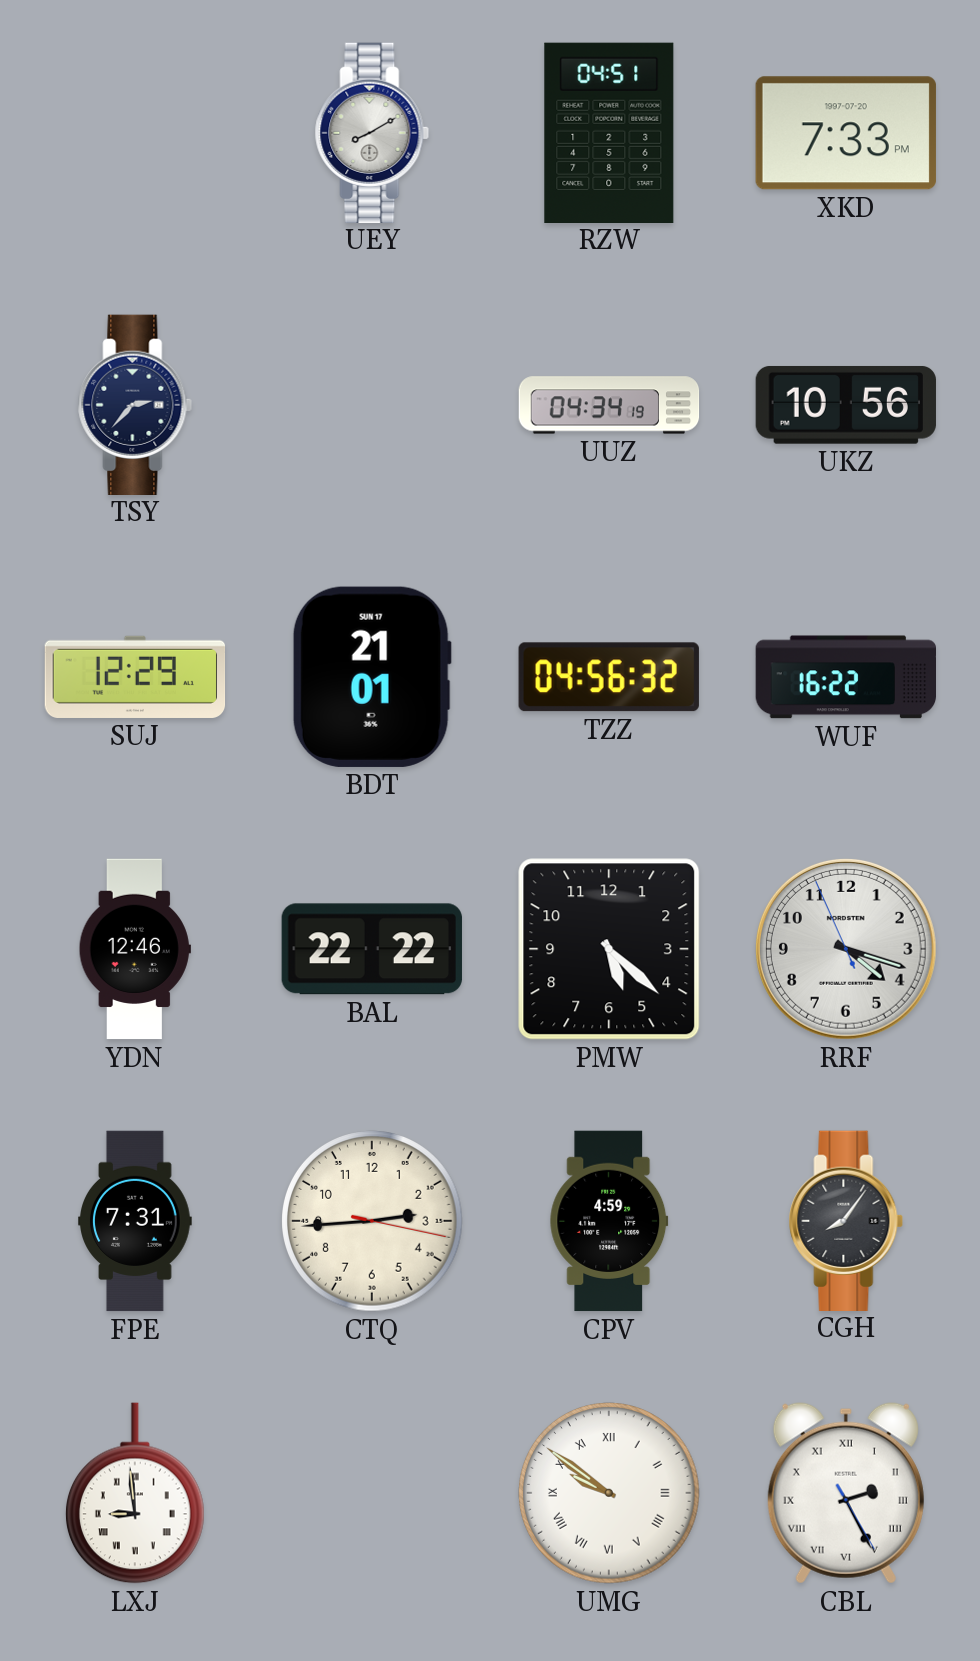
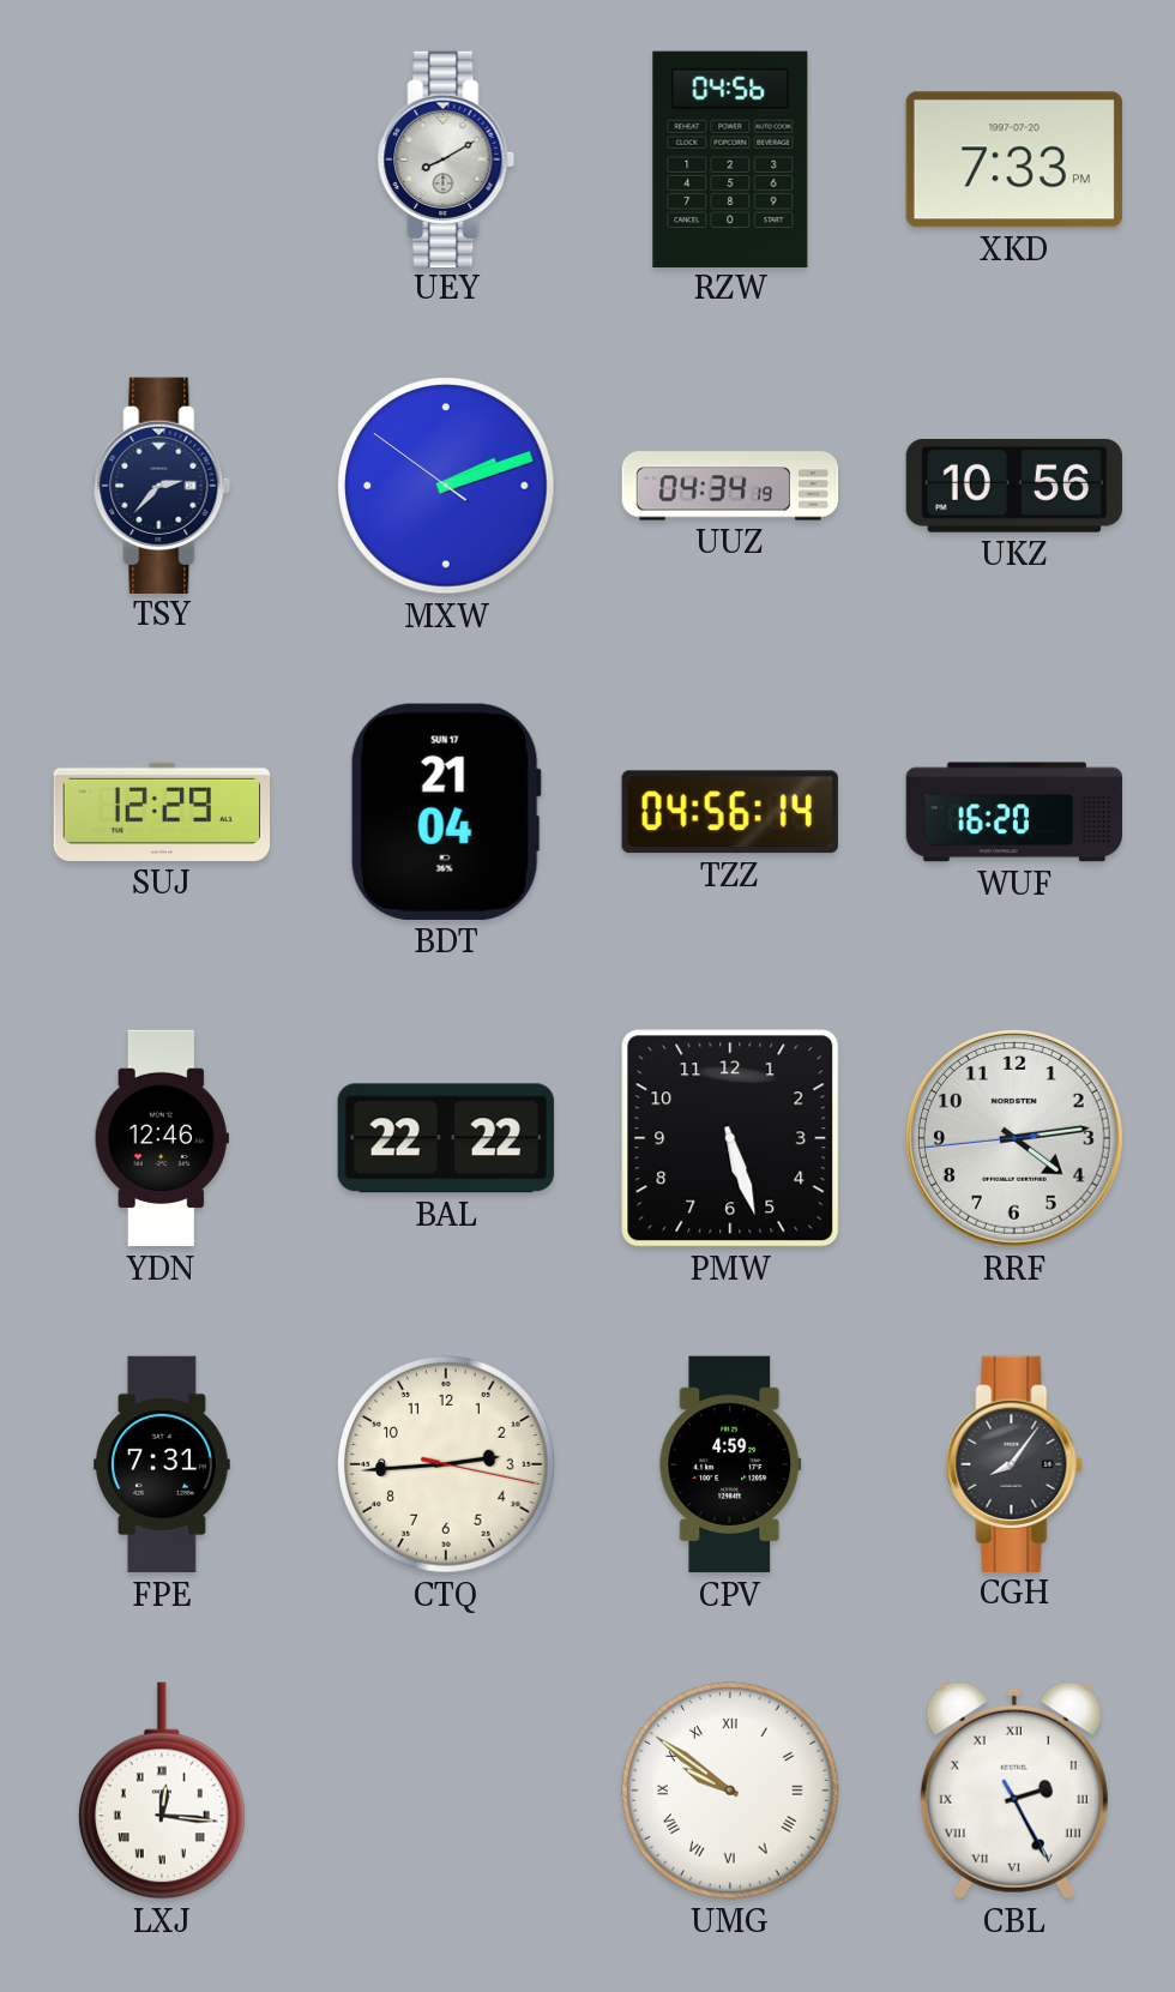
RZW: 04:51 -> 04:56 (730, 158)
MXW: none -> 2:11 (446, 486)
BDT: 21:01 -> 21:04 (446, 812)
TZZ: 04:56:32 -> 04:56:14 (730, 812)
WUF: 16:22 -> 16:20 (1013, 812)
PMW: 5:22 -> 5:27 (730, 1138)
RRF: 4:17 -> 4:13 (1014, 1138)
LXJ: 8:59 -> 12:16 (162, 1791)
